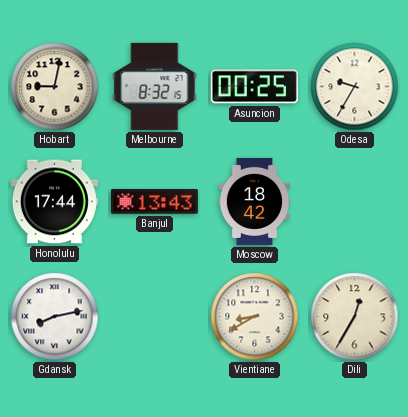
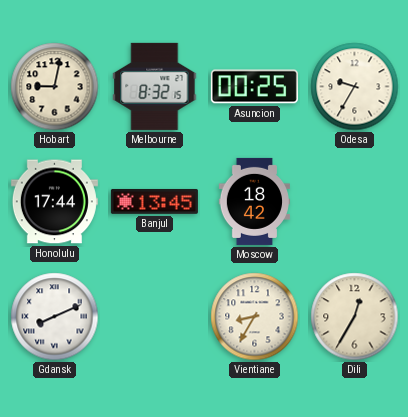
Banjul: 13:43 -> 13:45 (154, 201)
Gdansk: 8:13 -> 8:11 (55, 317)
Vientiane: 8:40 -> 8:35 (255, 317)
